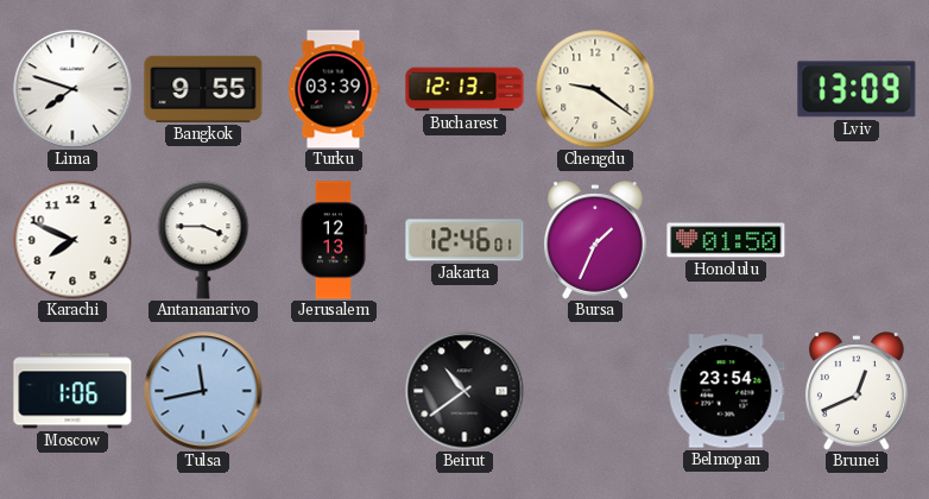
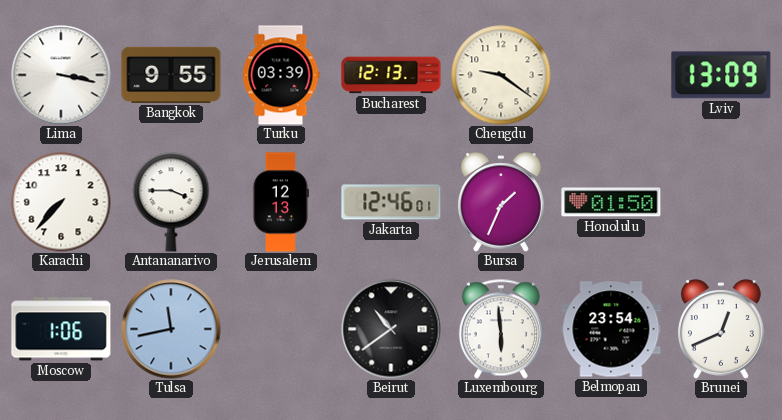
Lima: 7:48 -> 3:17 (61, 75)
Karachi: 7:49 -> 7:37 (61, 202)
Luxembourg: none -> 5:59 (501, 329)
